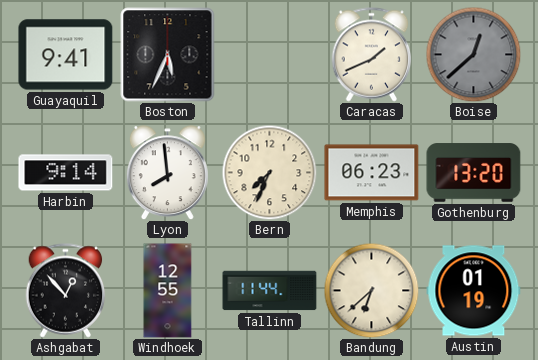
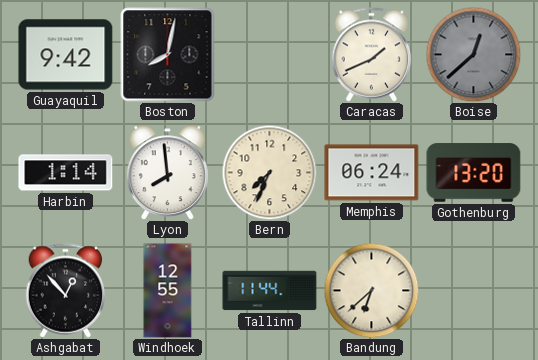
Guayaquil: 9:41 -> 9:42 (66, 55)
Boston: 5:34 -> 8:02 (168, 55)
Harbin: 9:14 -> 1:14 (66, 173)
Memphis: 06:23 -> 06:24 (372, 173)
Austin: 01:19 -> none (474, 291)
